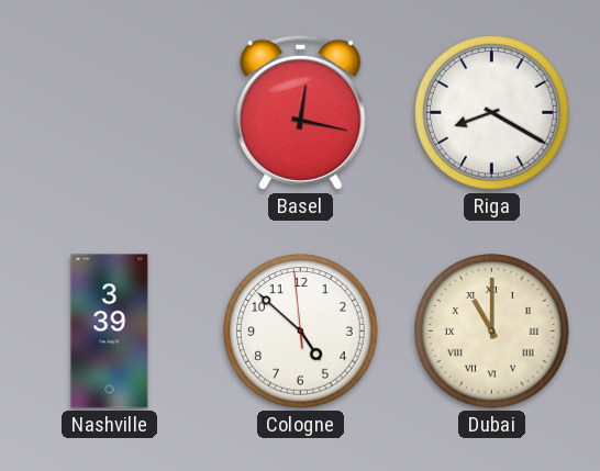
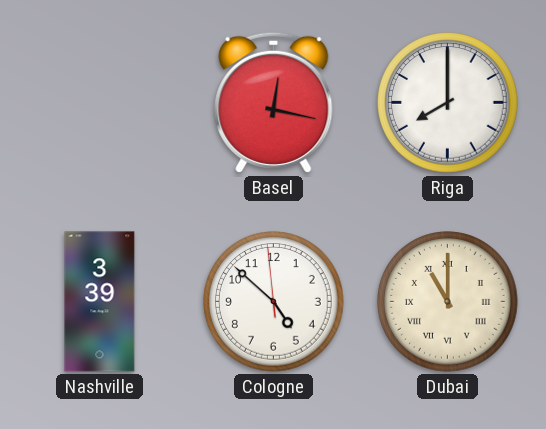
Riga: 8:20 -> 8:00 (448, 103)
